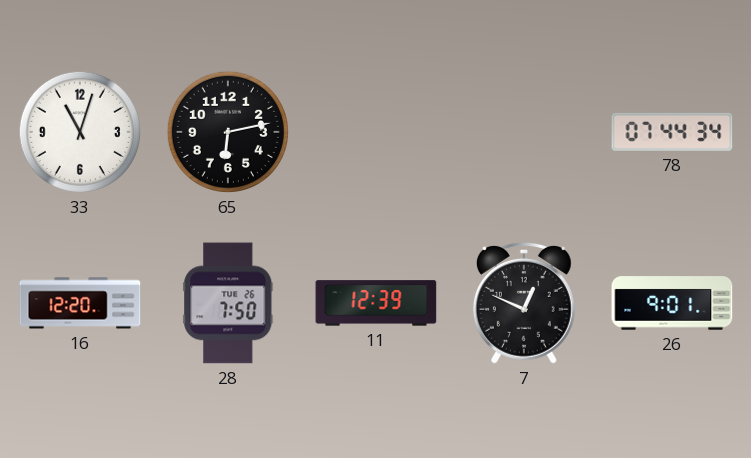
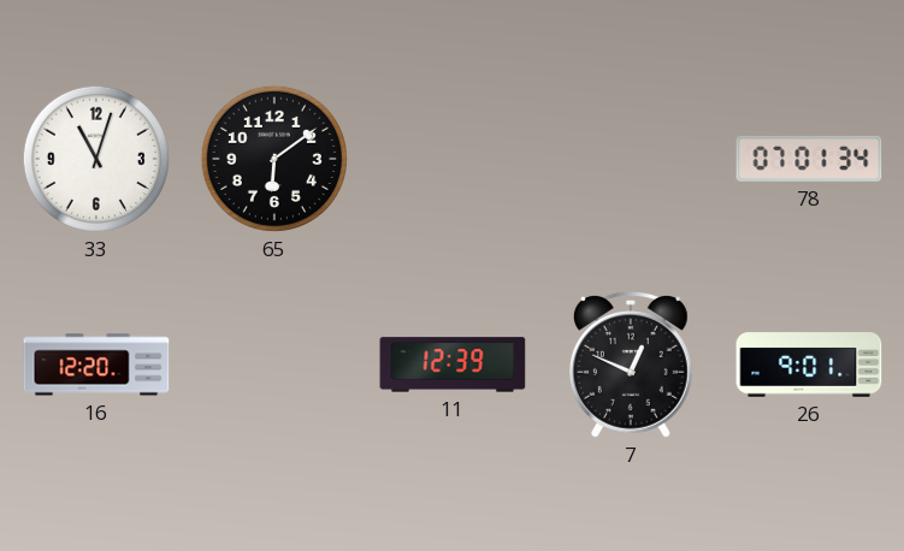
65: 6:13 -> 6:09 (274, 159)
78: 07:44 -> 07:01 (809, 159)
28: 7:50 -> none (228, 303)
